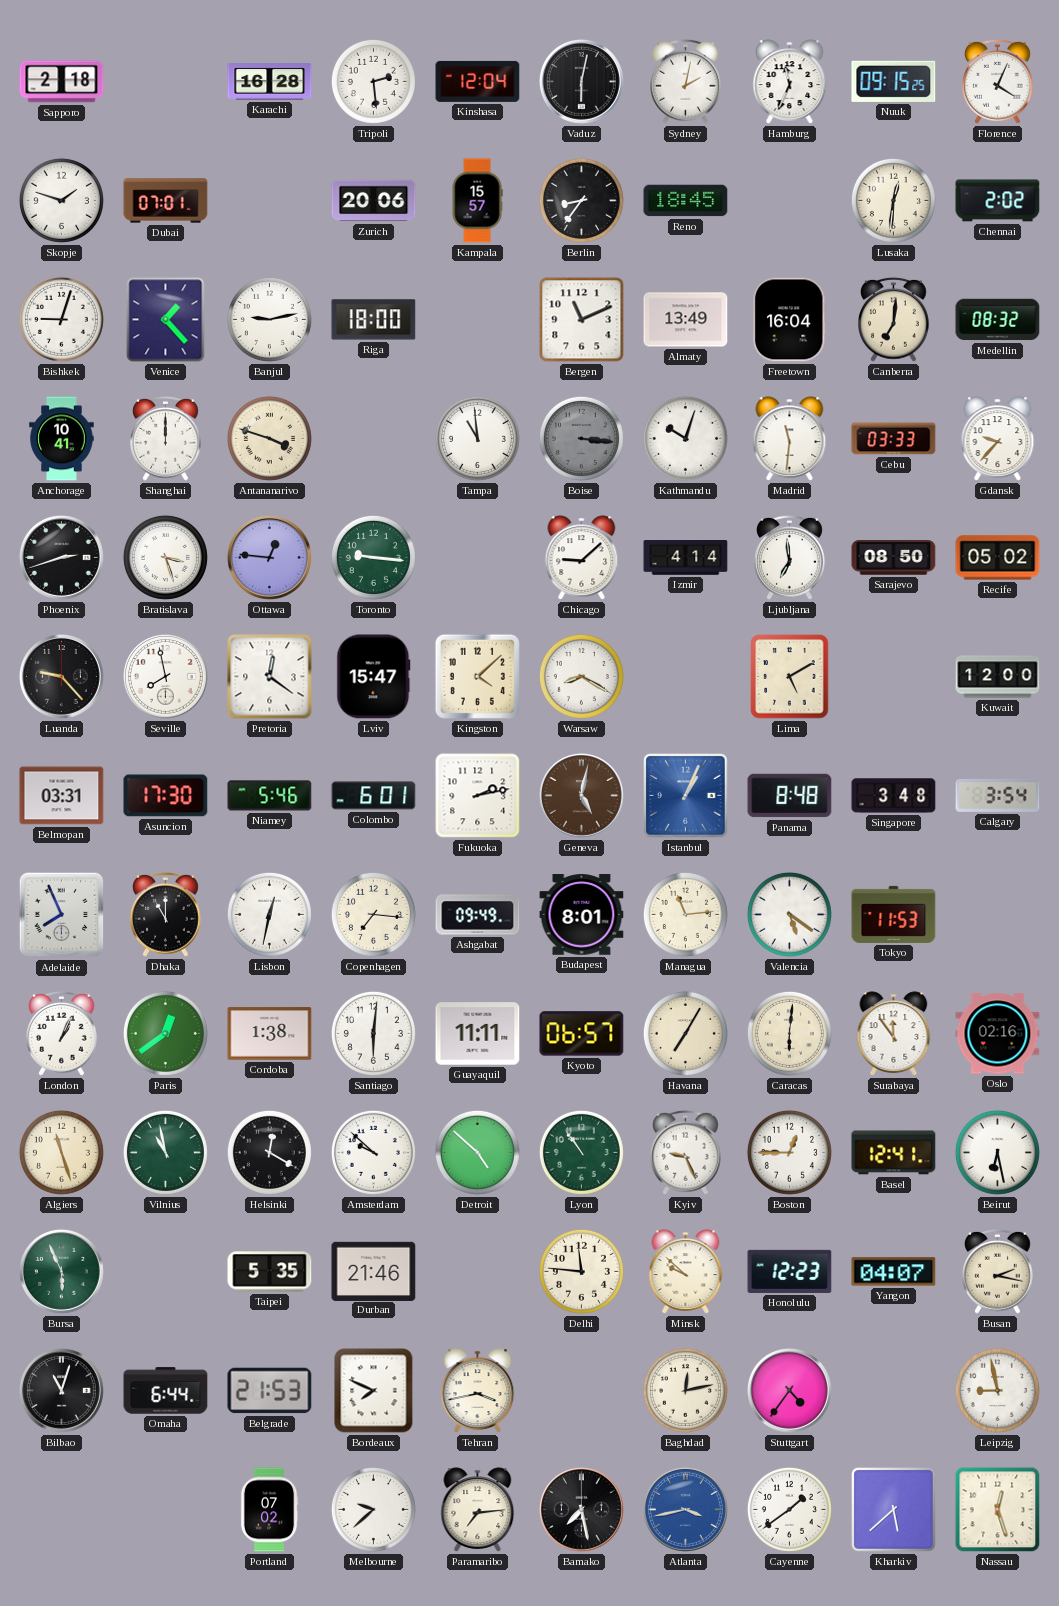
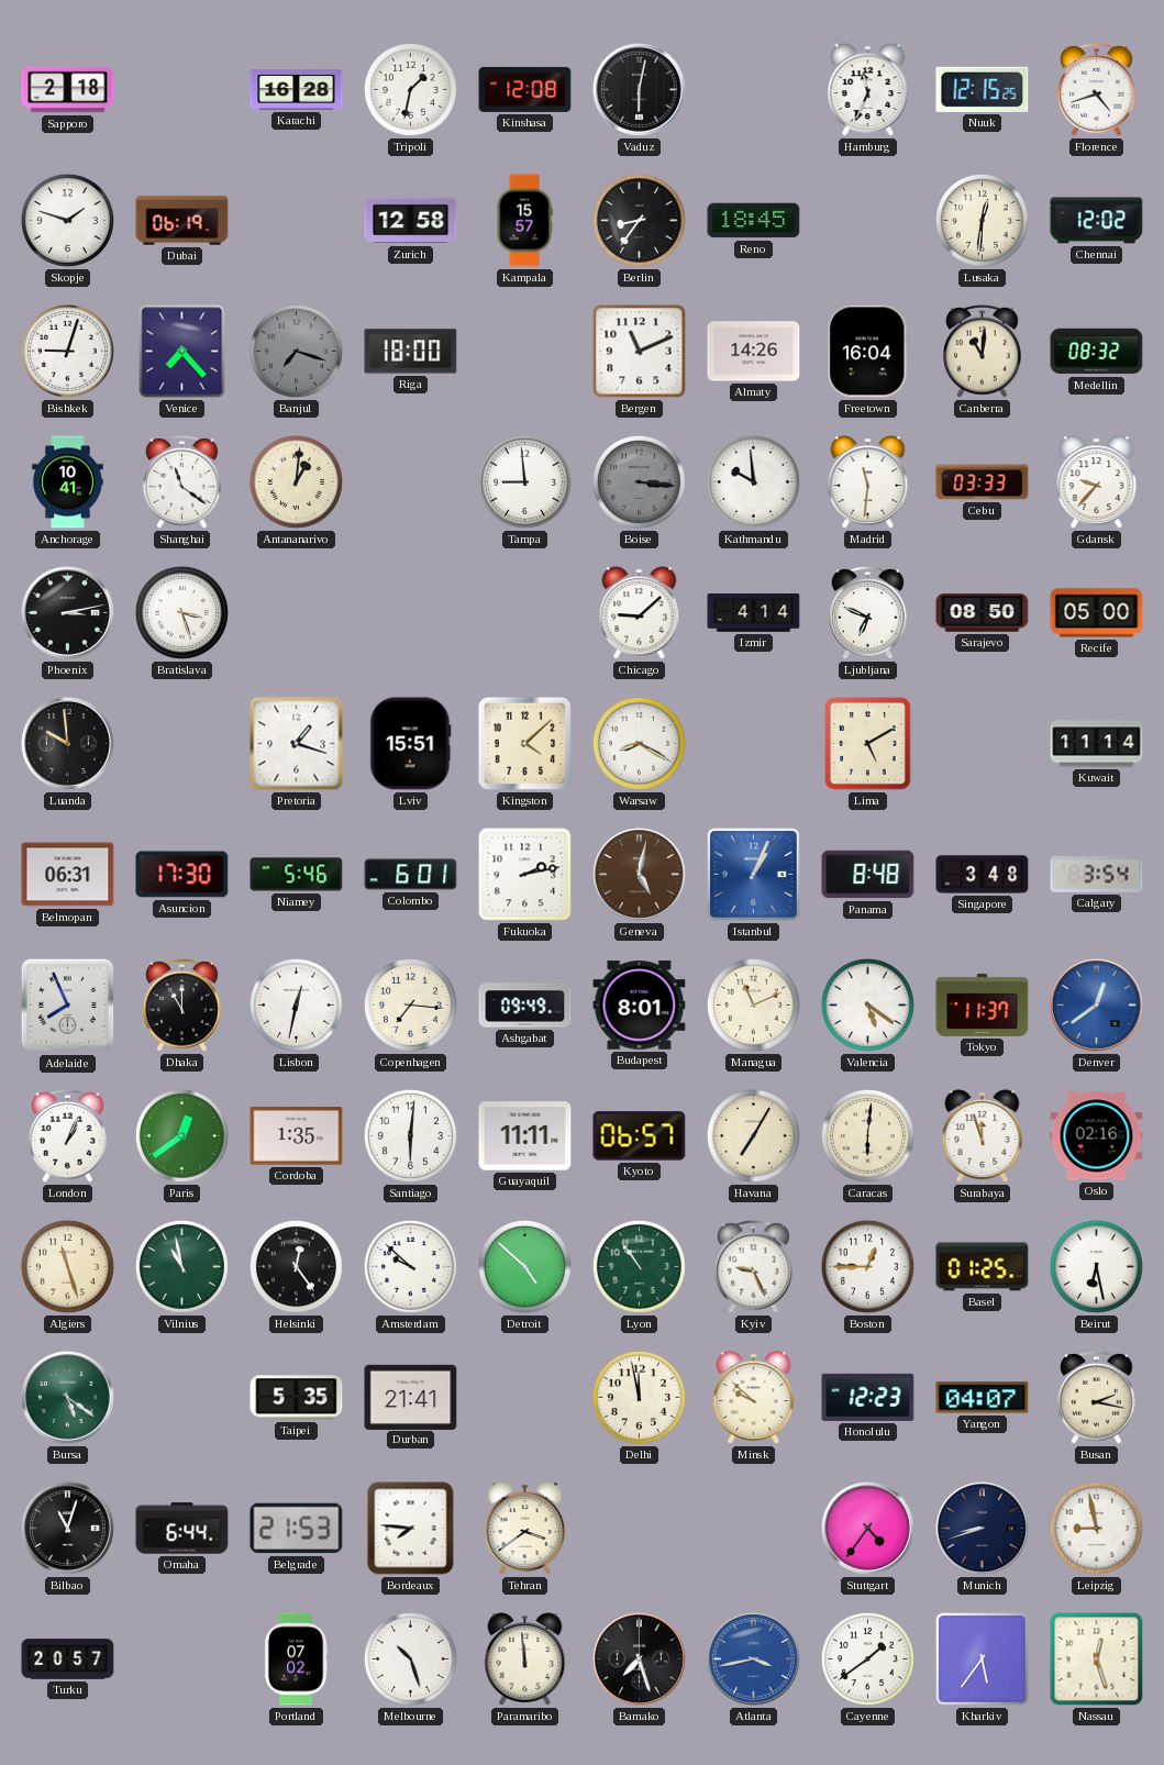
Tripoli: 2:29 -> 1:32 (410, 89)
Kinshasa: 12:04 -> 12:08 (525, 89)
Sydney: 2:02 -> none (686, 81)
Nuuk: 09:15 -> 12:15 (983, 89)
Florence: 4:04 -> 4:42 (1097, 89)
Dubai: 07:01 -> 06:19 (182, 221)
Zurich: 20:06 -> 12:58 (411, 221)
Chennai: 2:02 -> 12:02 (1097, 221)
Venice: 1:23 -> 7:23 (182, 352)
Banjul: 9:13 -> 7:18 (296, 351)
Banjul dial: white -> grey (296, 351)
Almaty: 13:49 -> 14:26 (754, 352)
Canberra: 7:01 -> 11:01 (983, 351)
Shanghai: 12:00 -> 11:21 (182, 481)
Antananarivo: 3:48 -> 1:01 (296, 481)
Tampa: 10:59 -> 8:59 (524, 481)
Kathmandu: 10:03 -> 9:59 (753, 481)
Phoenix: 2:42 -> 3:13 (67, 612)
Ottawa: 12:46 -> none (269, 557)
Toronto: 9:16 -> none (373, 557)
Ljubljana: 6:59 -> 6:49 (868, 612)
Recife: 05:02 -> 05:00 (1097, 613)
Luanda: 9:23 -> 9:59 (67, 743)
Seville: 7:58 -> none (165, 676)
Pretoria: 12:21 -> 1:18 (297, 744)
Lviv: 15:47 -> 15:51 (411, 744)
Kuwait: 12:00 -> 11:14 (1097, 744)
Belmopan: 03:31 -> 06:31 (68, 875)
Managua: 11:14 -> 11:11 (753, 1004)
Tokyo: 11:53 -> 11:37 (983, 1004)
Denver: none -> 12:39 (1096, 1004)
Cordoba: 1:38 -> 1:35 (297, 1136)
Surabaya: 11:54 -> 11:57 (983, 1136)
Helsinki: 12:20 -> 12:24 (296, 1266)
Basel: 12:41 -> 01:25 (983, 1267)
Bursa: 5:56 -> 5:21 (67, 1397)
Durban: 21:46 -> 21:41 (411, 1397)
Delhi: 11:46 -> 11:58 (639, 1397)
Bordeaux: 7:49 -> 7:46 (411, 1529)
Tehran: 3:43 -> 3:39 (525, 1529)
Baghdad: 12:13 -> none (685, 1390)
Munich: none -> 8:42 (982, 1528)
Turku: none -> 20:57 (68, 1659)
Melbourne: 9:38 -> 10:27 (410, 1658)
Paramaribo: 7:14 -> 11:59 (525, 1659)
Bamako: 7:28 -> 7:27 (639, 1658)
Kharkiv: 5:38 -> 5:36 (983, 1659)
